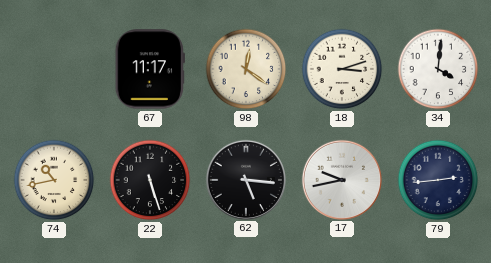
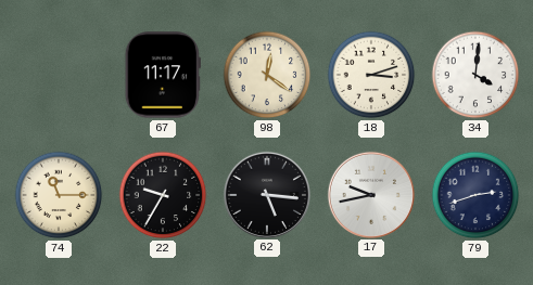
74: 10:43 -> 11:15 (59, 195)
22: 5:27 -> 9:35 (163, 195)
79: 2:44 -> 2:42 (475, 195)
